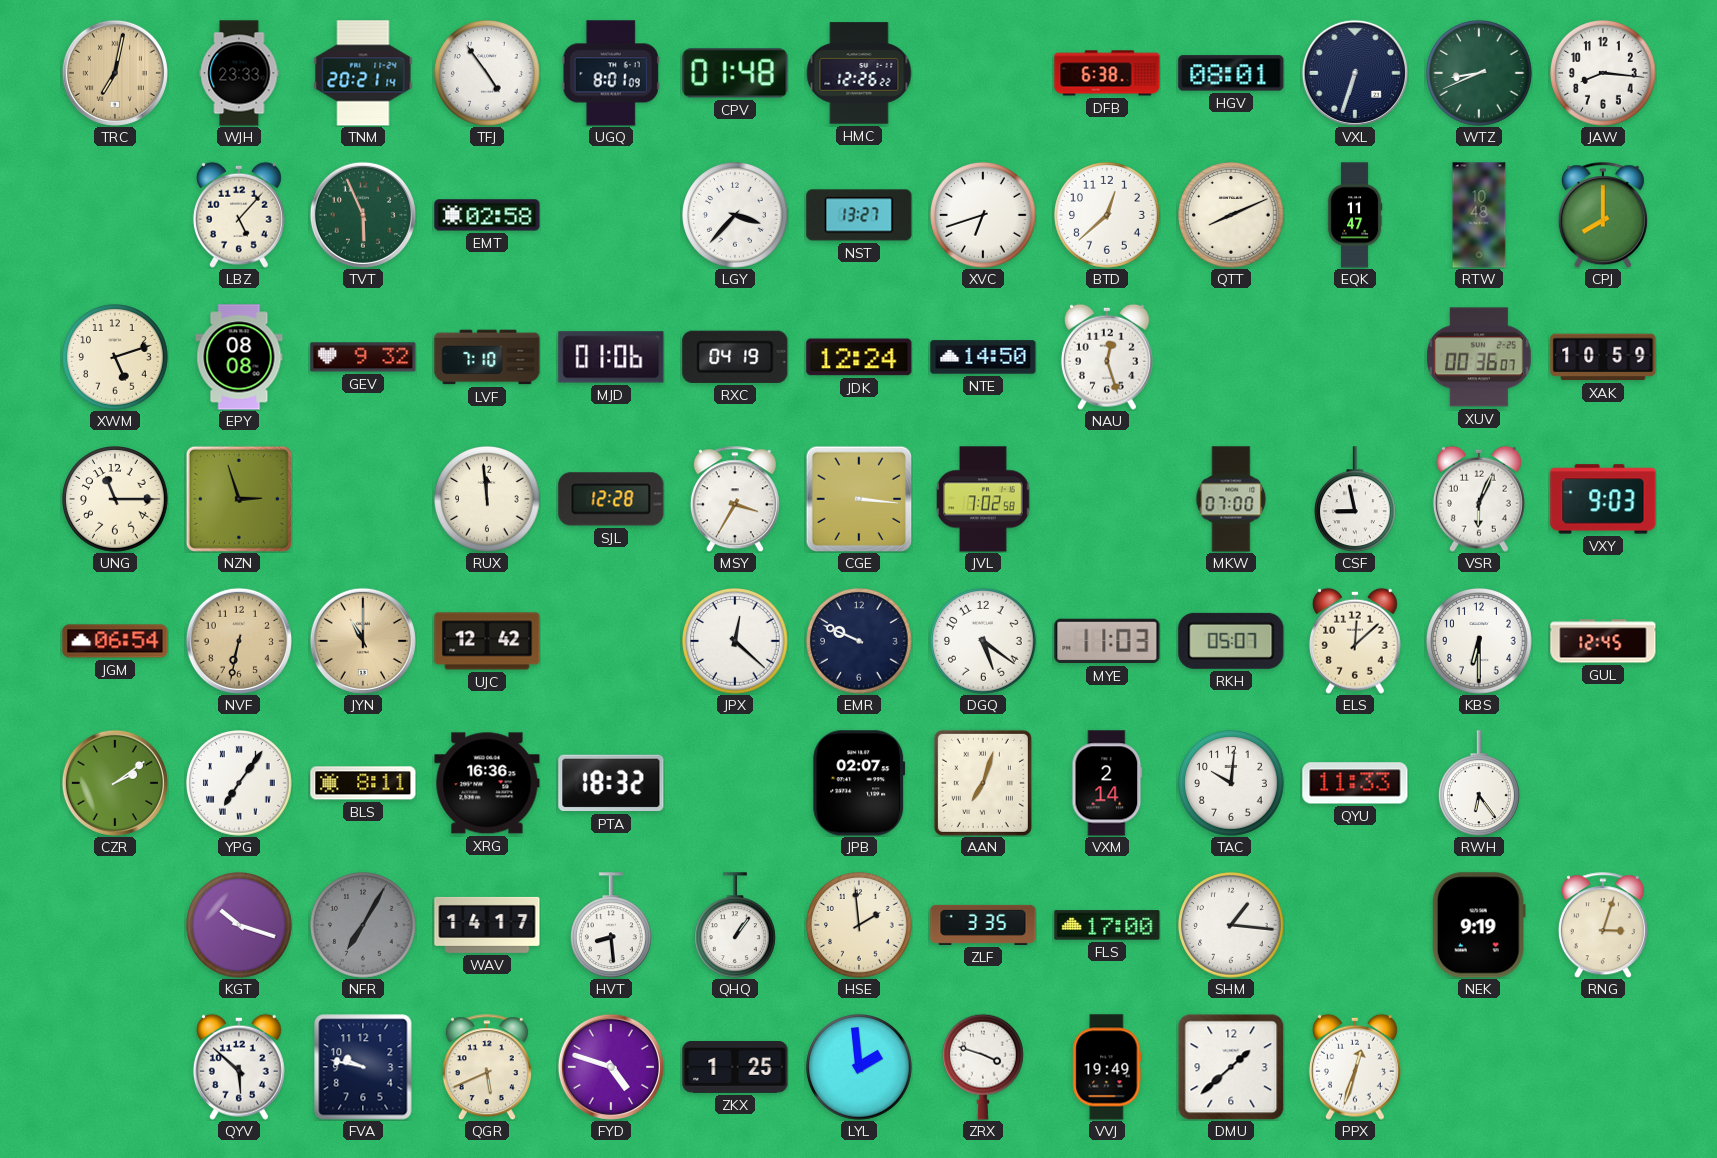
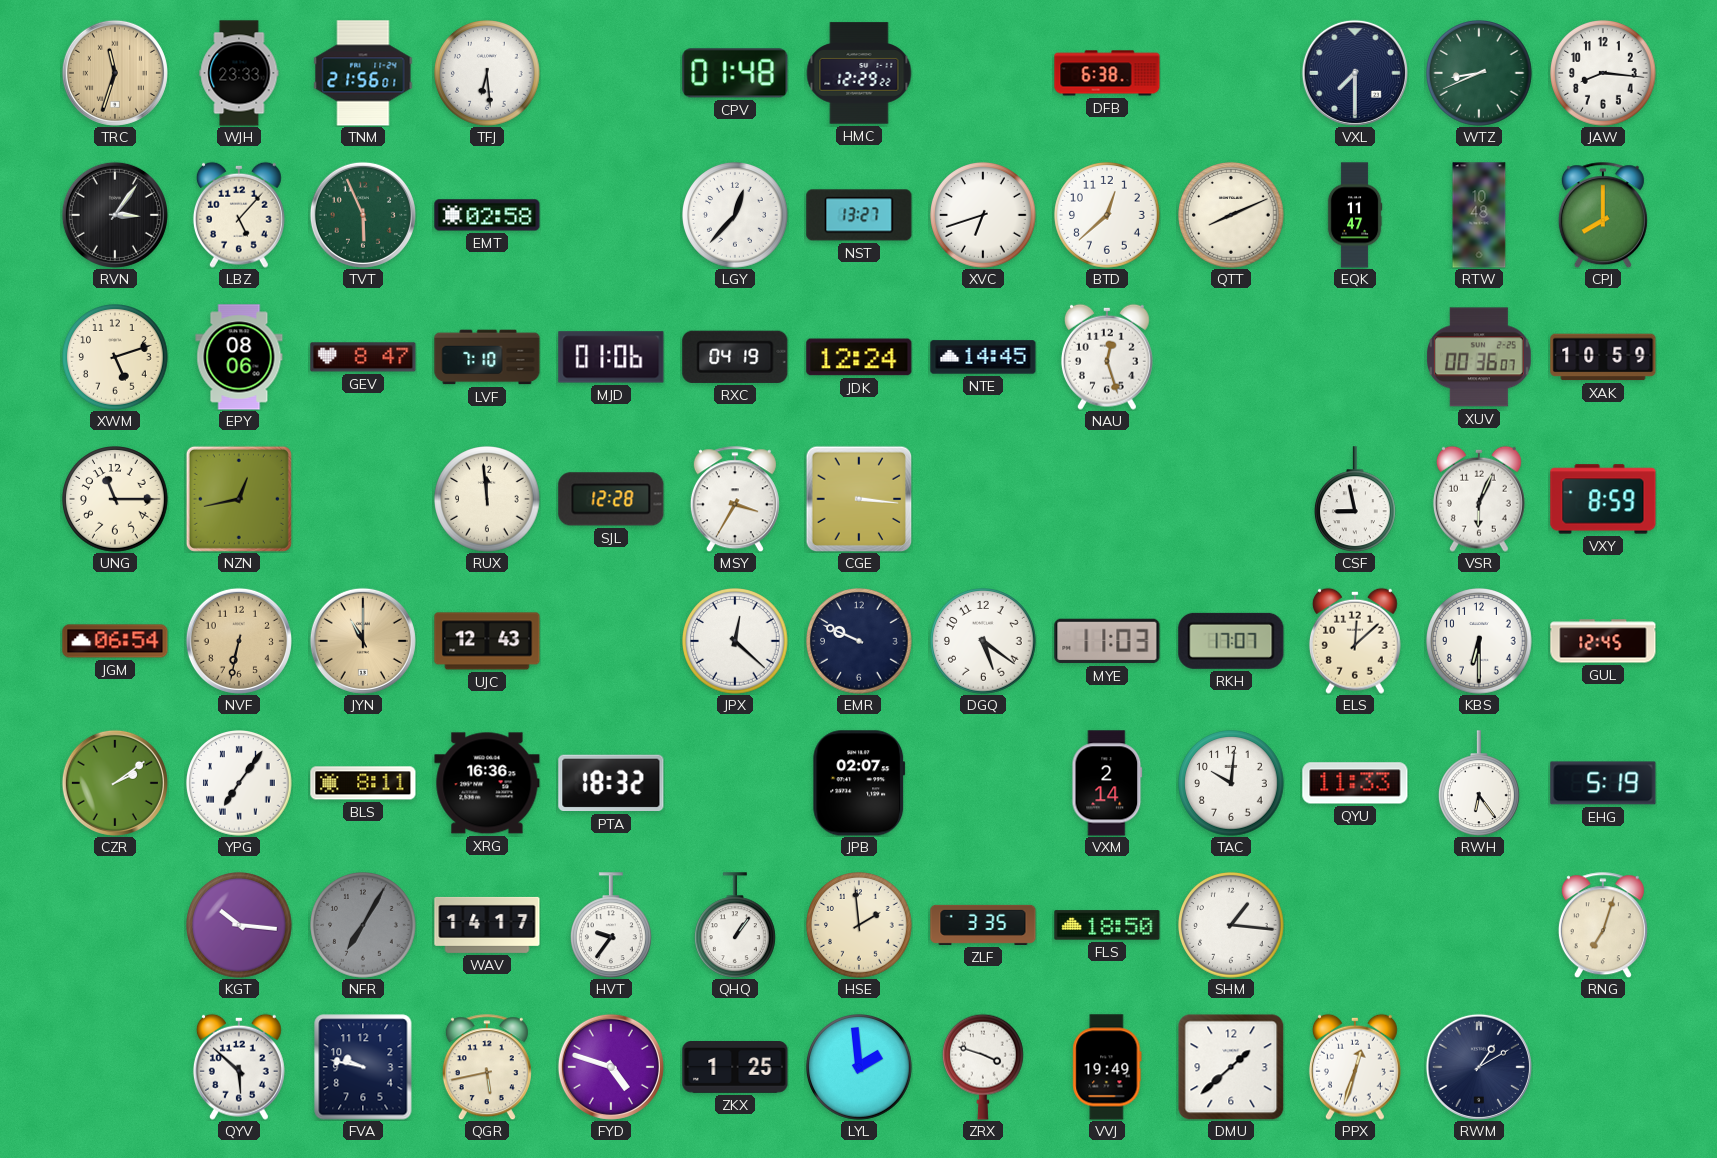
TRC: 7:02 -> 11:33 (115, 73)
TNM: 20:21 -> 21:56 (363, 73)
TFJ: 4:54 -> 6:29 (488, 74)
UGQ: 8:01 -> none (611, 73)
HMC: 12:26 -> 12:29 (859, 73)
HGV: 08:01 -> none (1231, 73)
VXL: 6:33 -> 7:30 (1355, 73)
RVN: none -> 3:06 (115, 215)
LGY: 3:37 -> 12:37 (736, 216)
EPY: 08:08 -> 08:06 (239, 357)
GEV: 9:32 -> 8:47 (363, 357)
NTE: 14:50 -> 14:45 (983, 357)
NZN: 2:57 -> 12:43 (239, 499)
JVL: 7:02 -> none (983, 499)
MKW: 07:00 -> none (1231, 499)
VXY: 9:03 -> 8:59 (1603, 499)
UJC: 12:42 -> 12:43 (487, 641)
RKH: 05:07 -> 17:07 (1231, 641)
AAN: 7:03 -> none (983, 783)
EHG: none -> 5:19 (1603, 783)
KGT: 10:18 -> 10:16 (240, 926)
HVT: 8:29 -> 9:36 (612, 925)
FLS: 17:00 -> 18:50 (1107, 925)
NEK: 9:19 -> none (1479, 925)
RNG: 3:03 -> 7:03 (1603, 925)
QGR: 5:41 -> 5:43 (487, 1067)
RWM: none -> 1:10 (1479, 1067)
